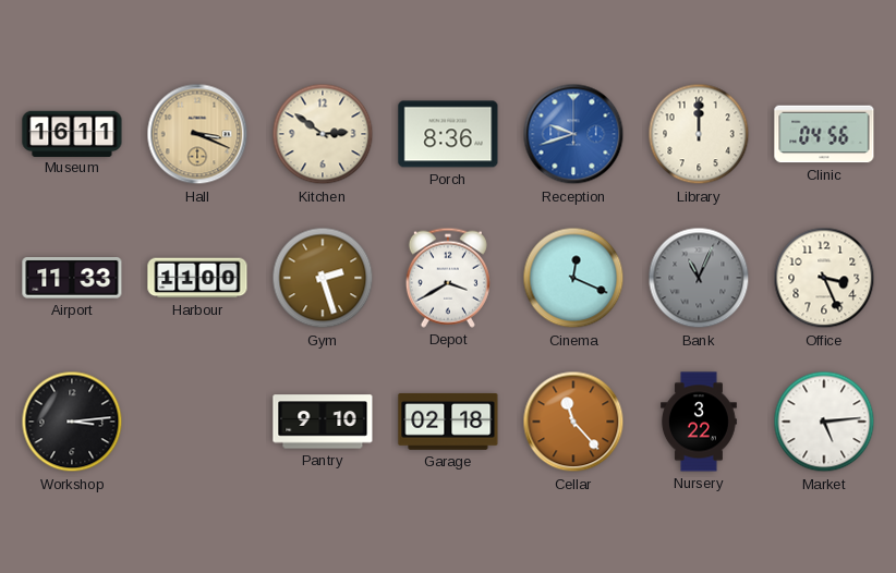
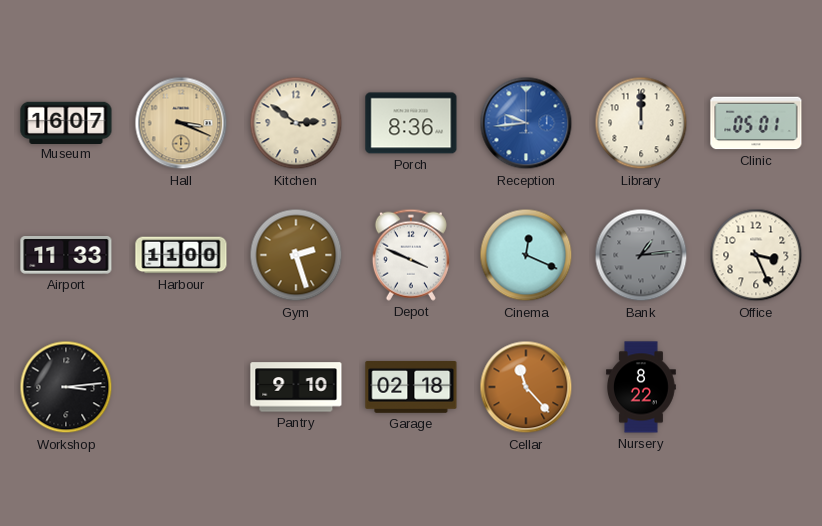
Museum: 16:11 -> 16:07 (66, 122)
Reception: 9:42 -> 9:44 (526, 123)
Clinic: 04:56 -> 05:01 (756, 123)
Depot: 3:40 -> 3:49 (411, 255)
Bank: 11:04 -> 1:14 (641, 255)
Nursery: 3:22 -> 8:22 (642, 387)
Market: 5:14 -> none (824, 422)
